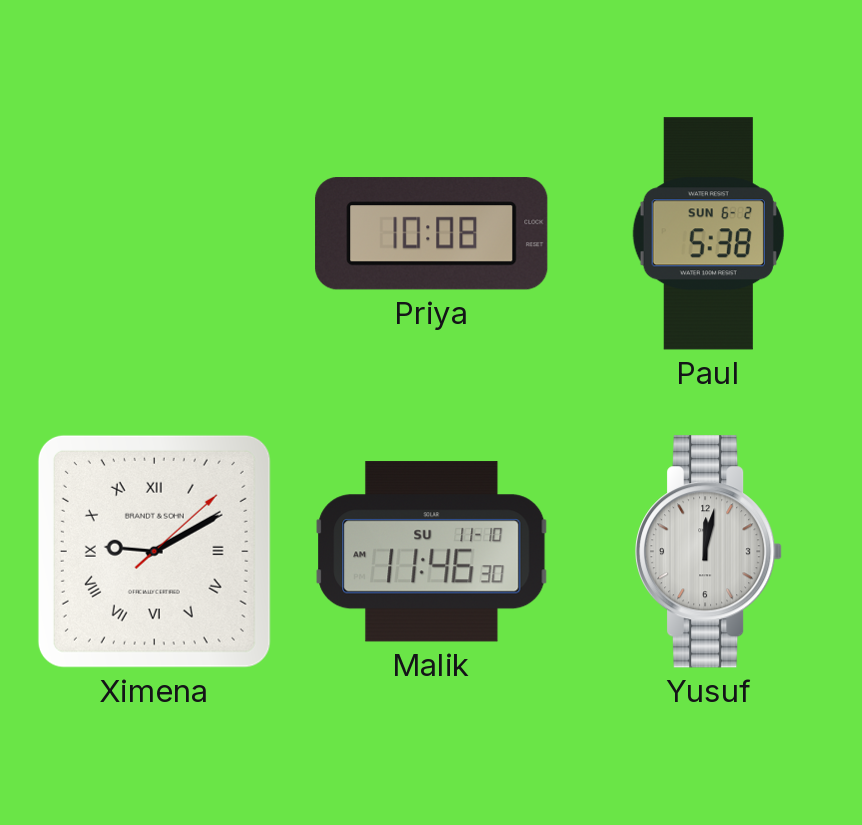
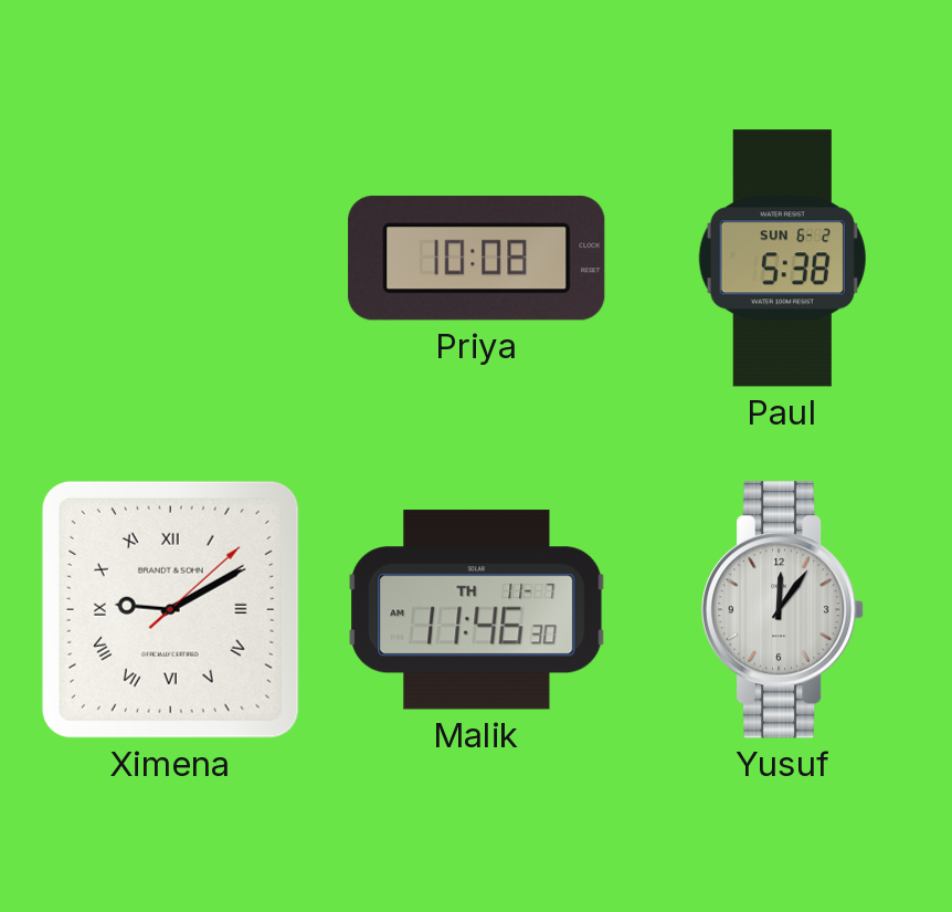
Malik date: SU 11-10 -> TH 11-7 (477, 610)
Yusuf: 12:02 -> 12:06 (784, 610)
